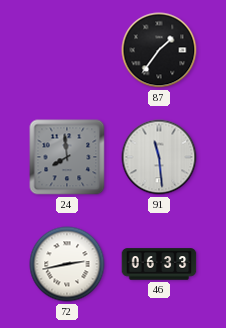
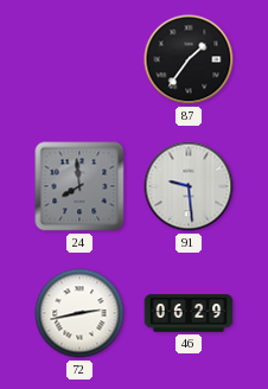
91: 11:29 -> 9:29 (189, 186)
46: 06:33 -> 06:29 (189, 313)
